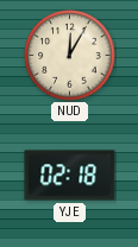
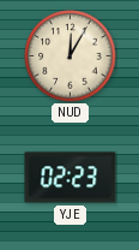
YJE: 02:18 -> 02:23 (71, 178)
